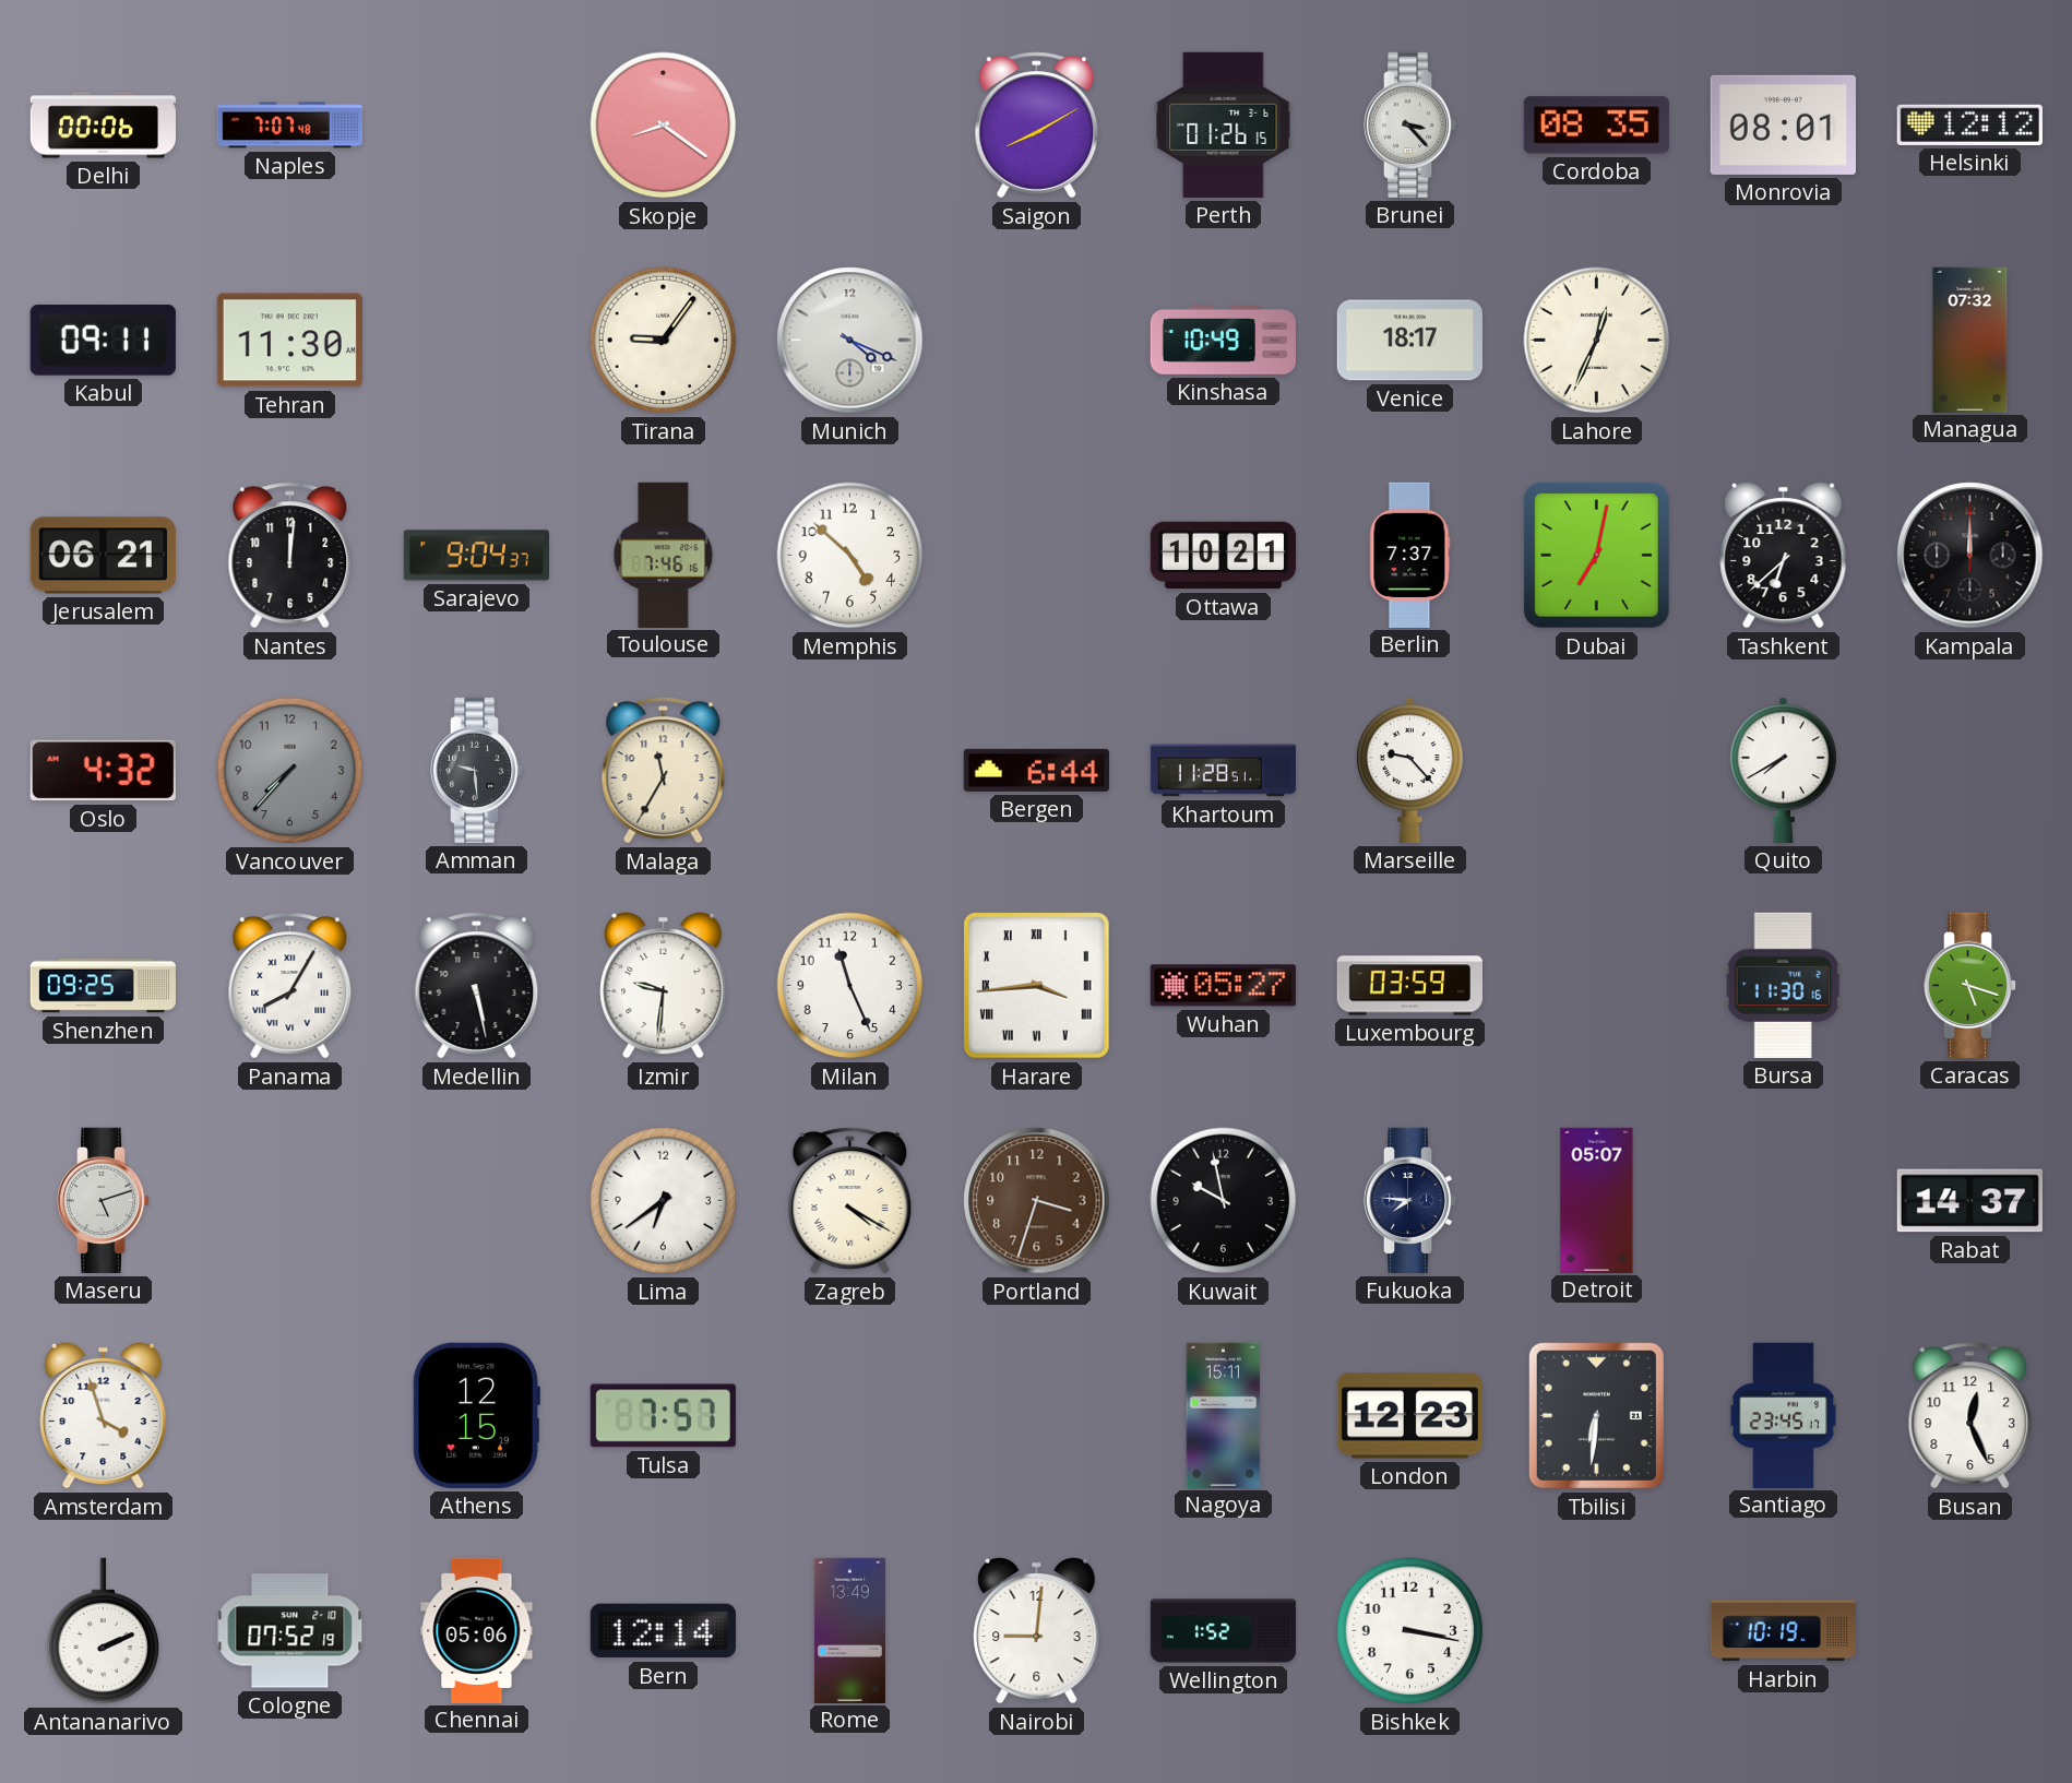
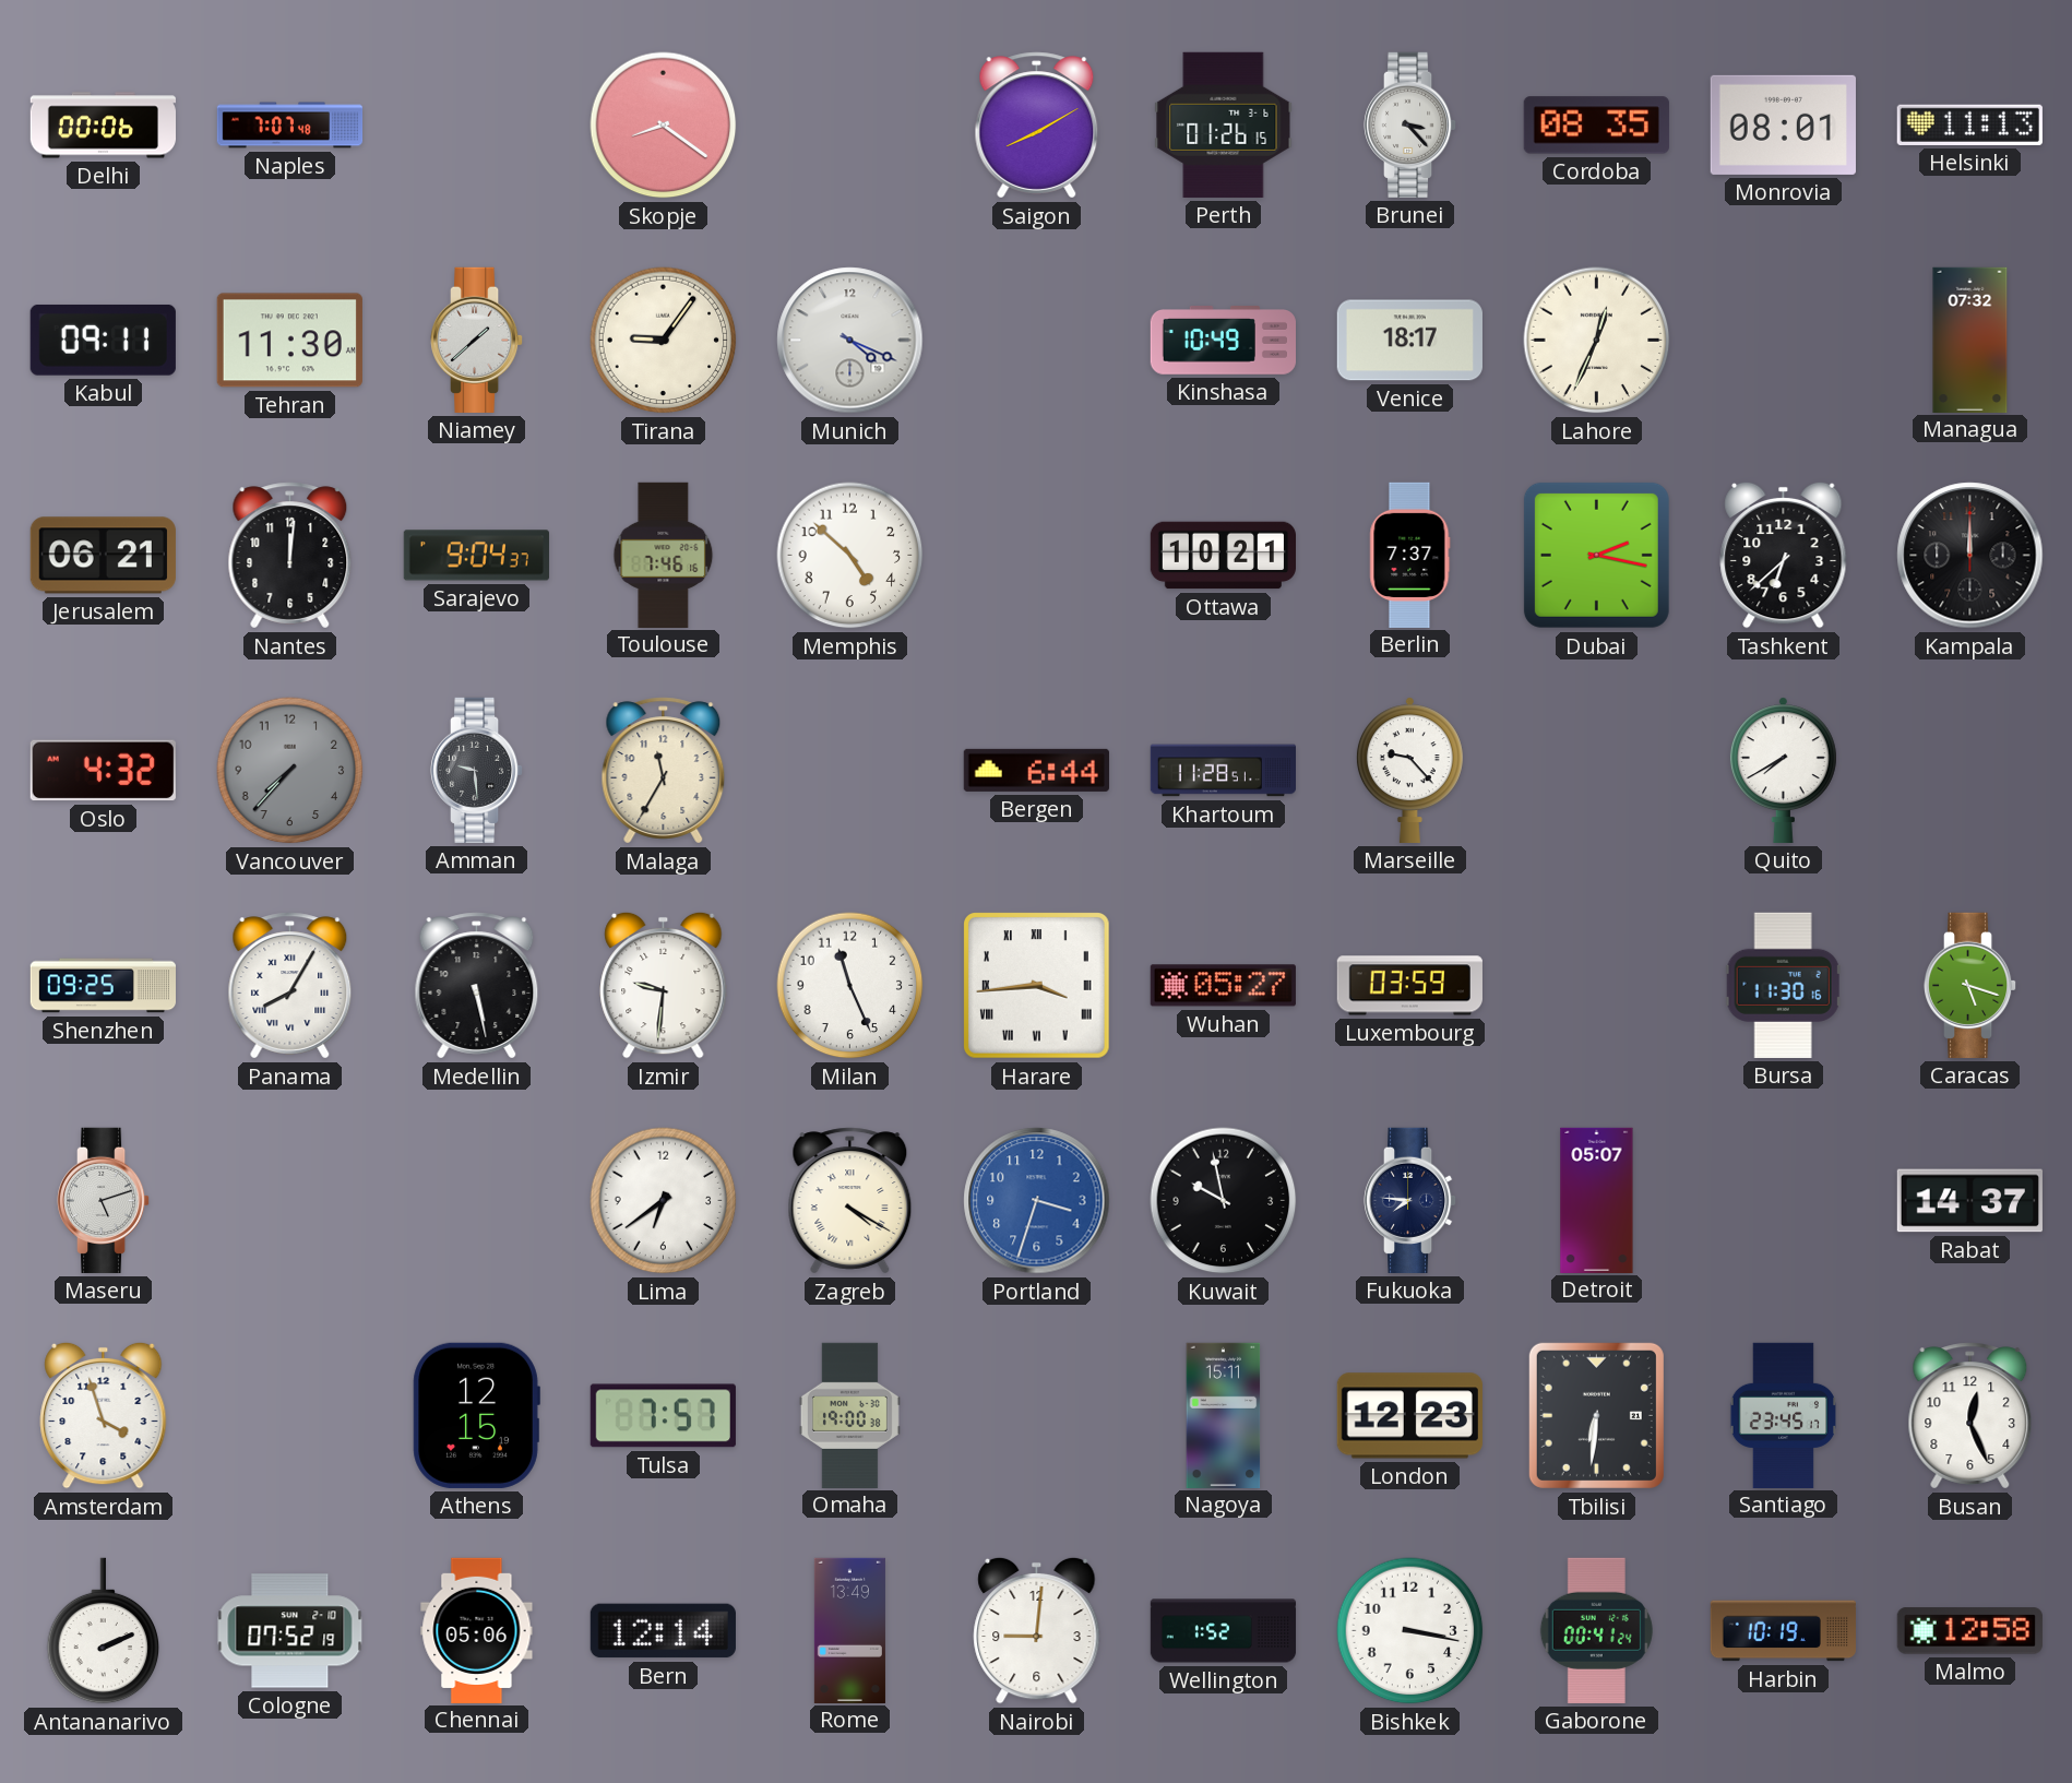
Helsinki: 12:12 -> 11:13 (1969, 124)
Niamey: none -> 1:38 (477, 340)
Dubai: 7:02 -> 2:17 (1596, 555)
Portland dial: brown -> blue (1037, 1201)
Omaha: none -> 19:00 (849, 1415)
Gaborone: none -> 00:41 (1596, 1630)
Malmo: none -> 12:58 (1969, 1631)
